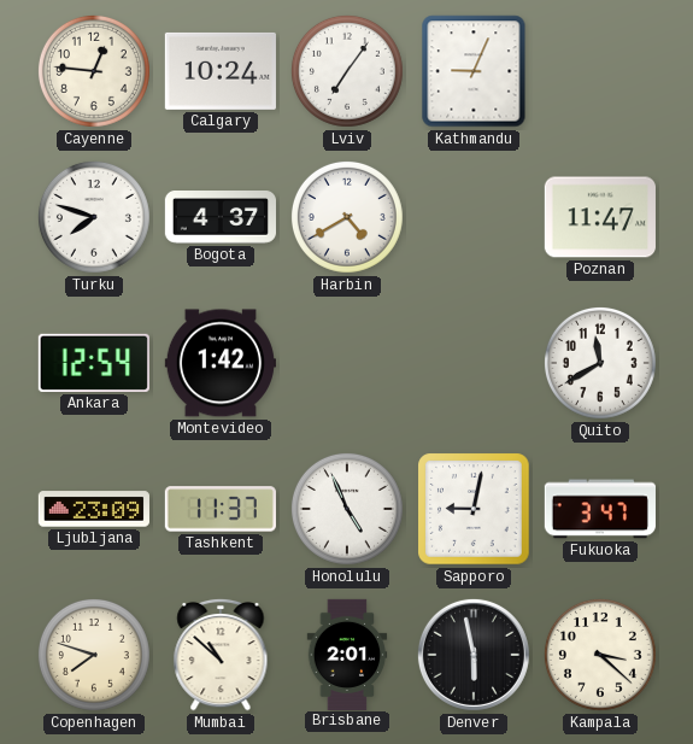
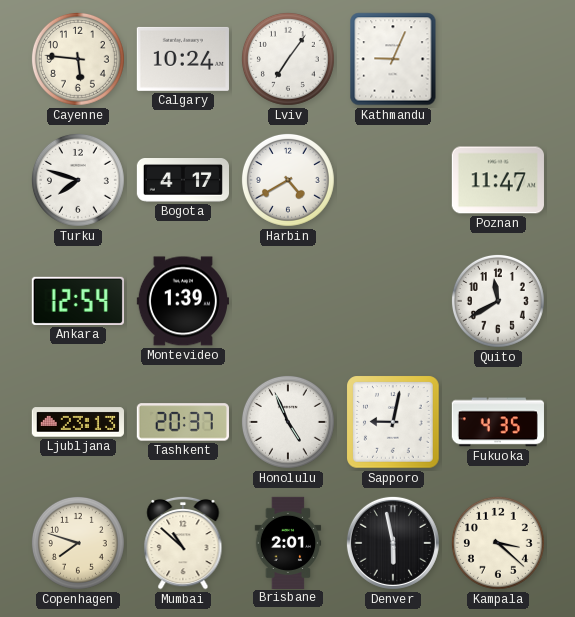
Cayenne: 12:46 -> 5:46 (78, 59)
Bogota: 4:37 -> 4:17 (182, 181)
Montevideo: 1:42 -> 1:39 (183, 301)
Ljubljana: 23:09 -> 23:13 (78, 422)
Tashkent: 11:37 -> 20:37 (183, 422)
Fukuoka: 3:47 -> 4:35 (498, 422)
